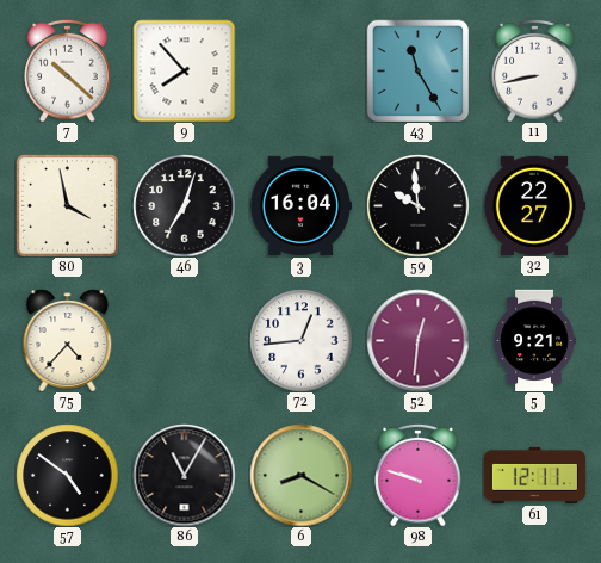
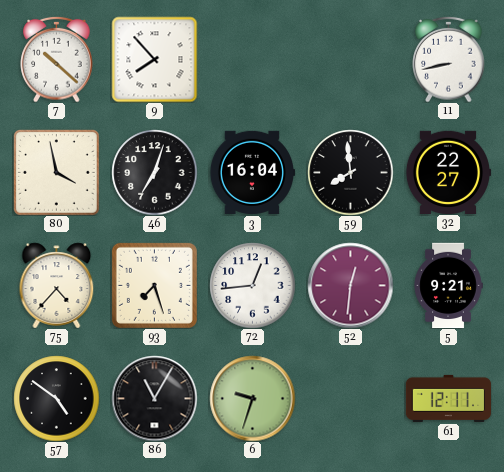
43: 11:25 -> none (417, 70)
59: 9:59 -> 7:59 (350, 172)
93: none -> 7:27 (154, 285)
6: 8:20 -> 9:33 (252, 398)
98: 9:48 -> none (419, 475)
